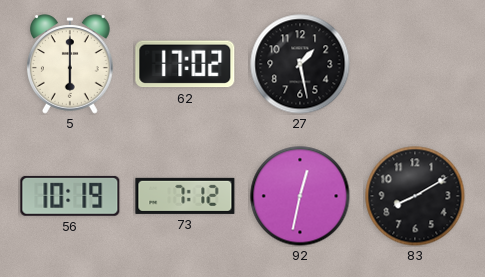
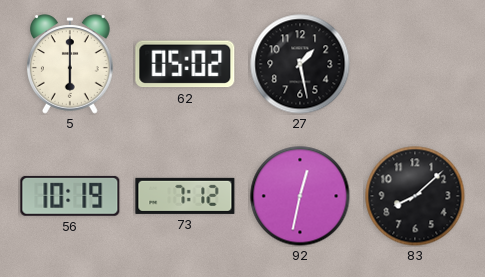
62: 17:02 -> 05:02 (185, 64)
83: 8:10 -> 8:08 (415, 196)
